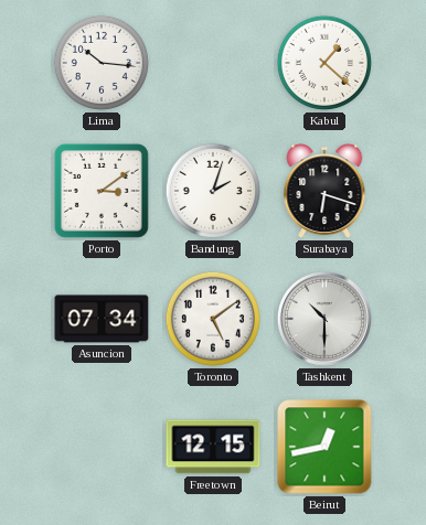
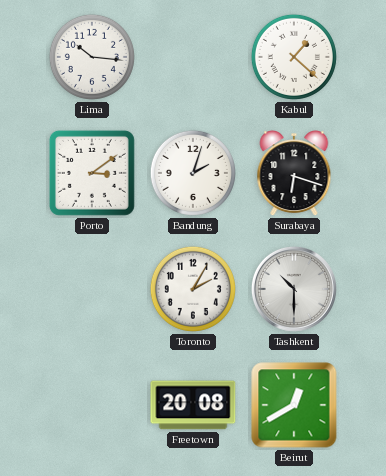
Asuncion: 07:34 -> none (102, 319)
Toronto: 5:09 -> 2:05 (193, 289)
Freetown: 12:15 -> 20:08 (193, 405)
Beirut: 12:43 -> 12:40 (294, 405)
